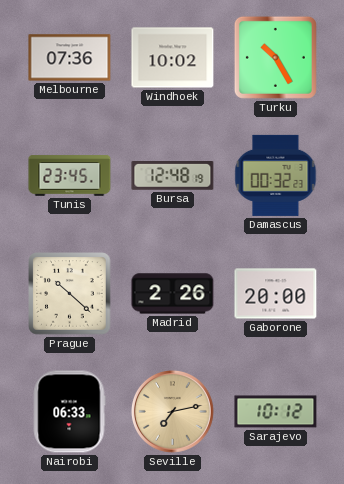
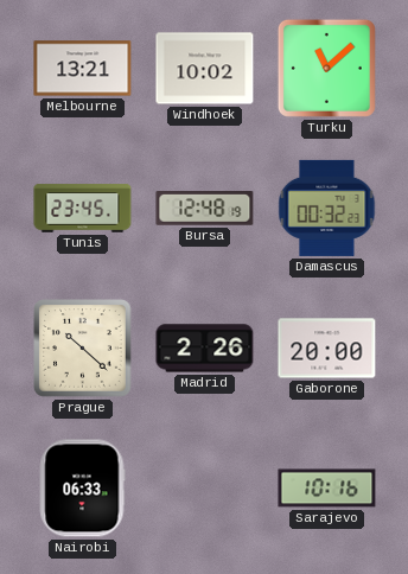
Melbourne: 07:36 -> 13:21 (83, 69)
Turku: 10:25 -> 11:08 (326, 68)
Seville: 7:13 -> none (173, 412)
Sarajevo: 10:12 -> 10:16 (327, 489)
